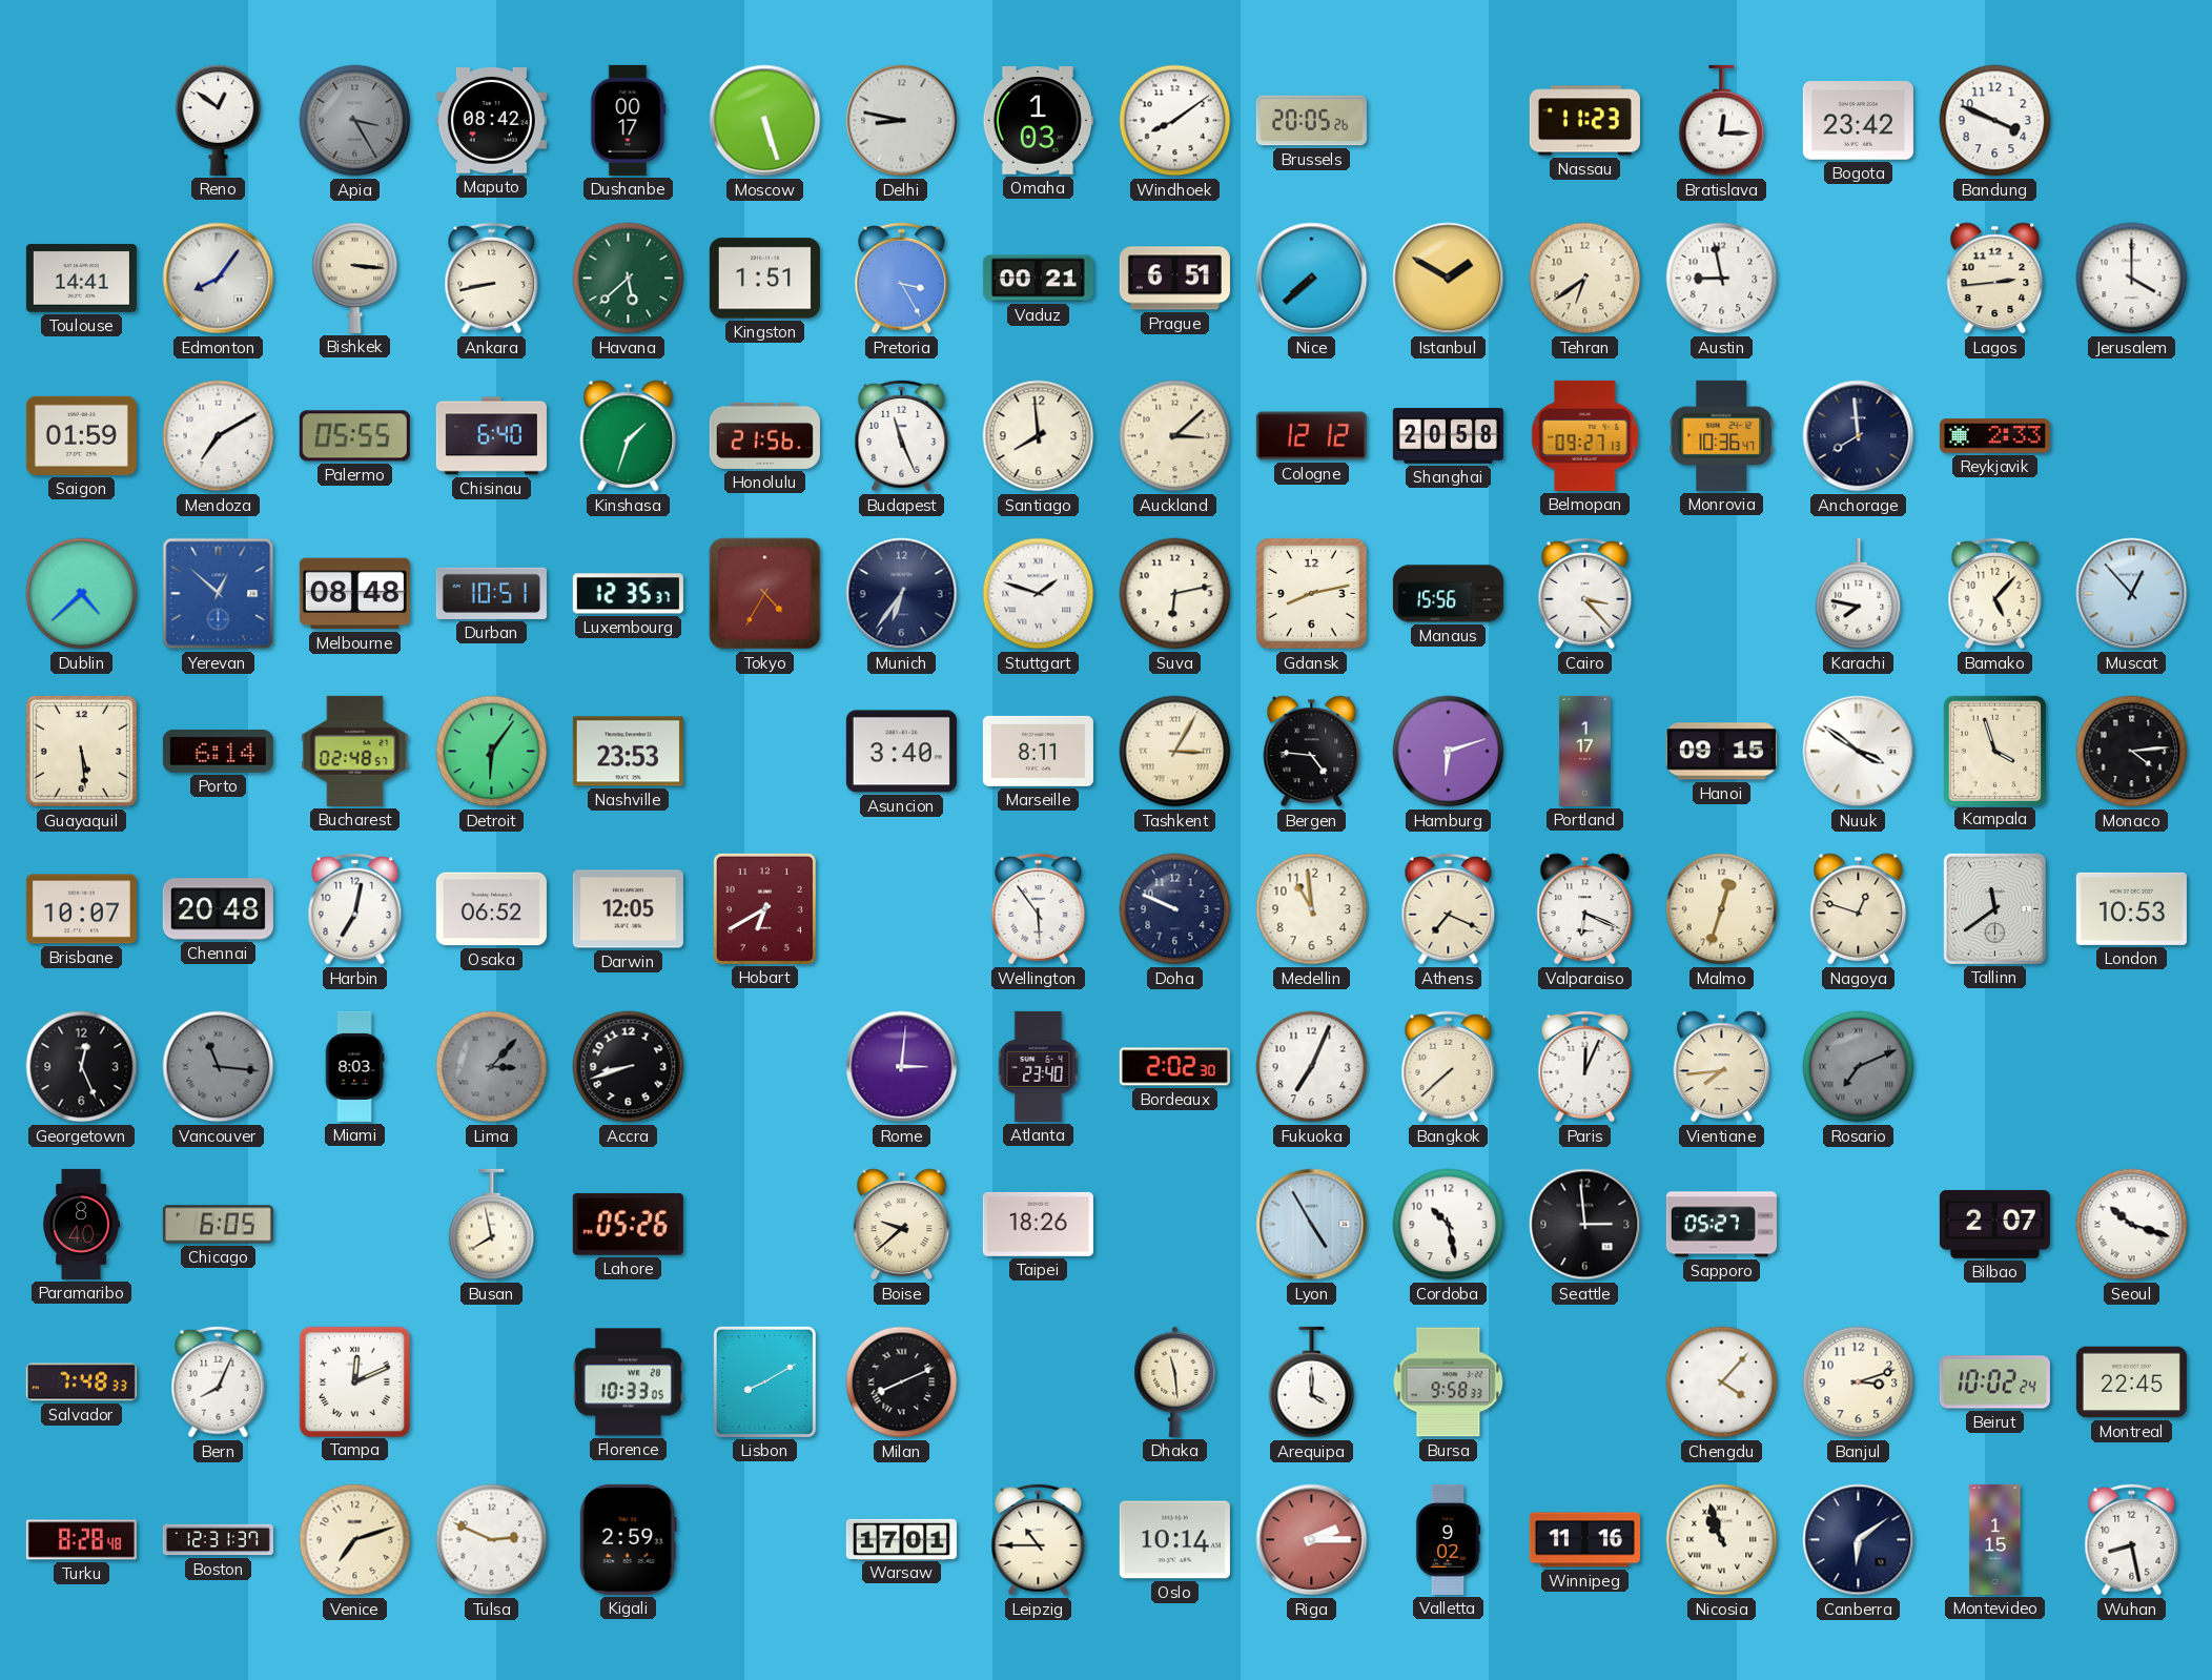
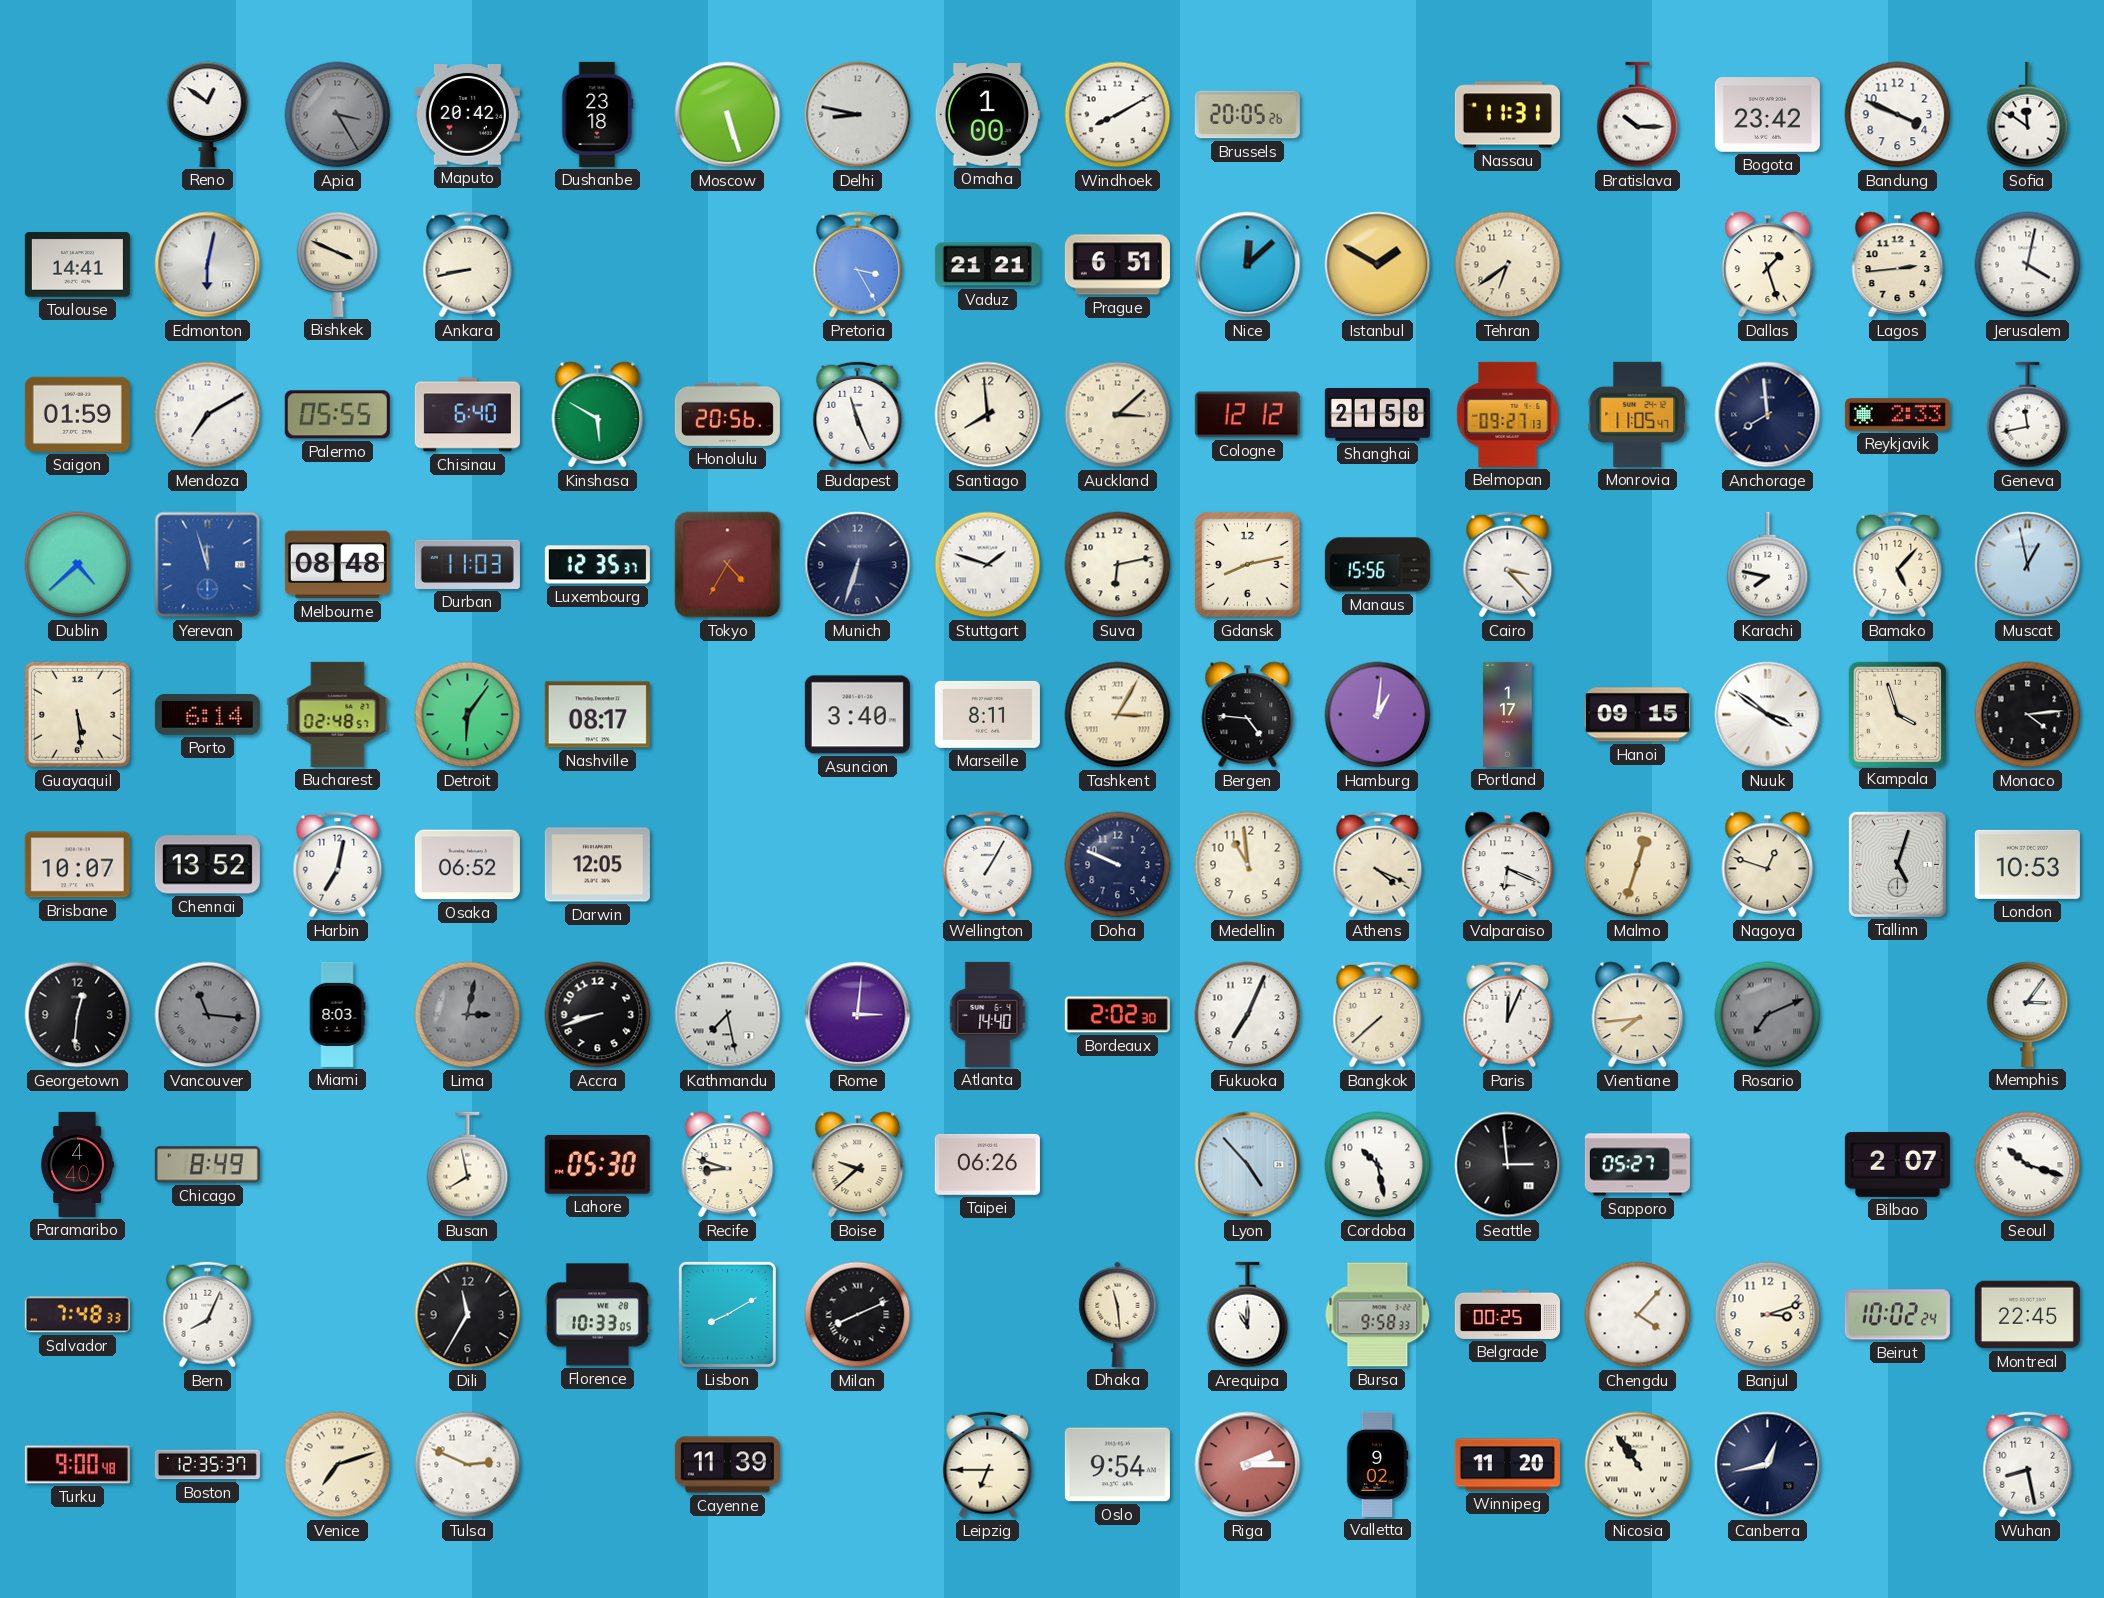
Maputo: 08:42 -> 20:42 (467, 115)
Dushanbe: 00:17 -> 23:18 (598, 114)
Omaha: 1:03 -> 1:00 (987, 115)
Windhoek: 8:09 -> 8:10 (1118, 115)
Nassau: 11:23 -> 11:31 (1507, 115)
Bratislava: 12:15 -> 10:15 (1638, 115)
Sofia: none -> 11:51 (2028, 115)
Edmonton: 8:06 -> 6:02 (208, 265)
Bishkek: 3:16 -> 3:49 (338, 264)
Havana: 5:38 -> none (629, 279)
Kingston: 1:51 -> none (764, 279)
Vaduz: 00:21 -> 21:21 (987, 265)
Nice: 7:38 -> 12:08 (1248, 265)
Austin: 8:58 -> none (1722, 279)
Dallas: none -> 1:27 (1768, 265)
Jerusalem: 4:00 -> 4:02 (2028, 265)
Kinshasa: 1:33 -> 5:50 (598, 415)
Honolulu: 21:56 -> 20:56 (727, 414)
Shanghai: 20:58 -> 21:58 (1377, 415)
Monrovia: 10:36 -> 11:05 (1638, 414)
Geneva: none -> 11:43 (2028, 415)
Yerevan: 12:52 -> 11:57 (208, 565)
Durban: 10:51 -> 11:03 (467, 564)
Munich: 6:36 -> 6:33 (858, 565)
Muscat: 12:53 -> 12:58 (2028, 565)
Nashville: 23:53 -> 08:17 (597, 715)
Hamburg: 6:12 -> 1:01 (1378, 715)
Chennai: 20:48 -> 13:52 (207, 865)
Hobart: 6:40 -> none (764, 908)
Wellington: 5:54 -> 1:05 (988, 865)
Athens: 7:19 -> 4:19 (1378, 865)
Tallinn: 11:39 -> 5:03 (1897, 864)
Georgetown: 12:26 -> 12:31 (78, 1015)
Lima: 3:07 -> 3:02 (468, 1015)
Kathmandu: none -> 7:28 (728, 1015)
Atlanta: 23:40 -> 14:40 (988, 1014)
Memphis: none -> 3:06 (2028, 1014)
Paramaribo: 8:40 -> 4:40 (77, 1164)
Chicago: 6:05 -> 8:49 (207, 1165)
Lahore: 05:26 -> 05:30 (597, 1164)
Recife: none -> 8:48 (728, 1165)
Taipei: 18:26 -> 06:26 (987, 1164)
Lyon: 4:55 -> 4:53 (1248, 1165)
Tampa: 12:11 -> none (354, 1381)
Dili: none -> 11:35 (468, 1315)
Arequipa: 4:00 -> 11:00 (1248, 1315)
Belgrade: none -> 00:25 (1507, 1314)
Turku: 8:28 -> 9:00 (77, 1465)
Boston: 12:31 -> 12:35 (207, 1465)
Kigali: 2:59 -> none (628, 1539)
Cayenne: none -> 11:39 (727, 1465)
Warsaw: 17:01 -> none (901, 1539)
Leipzig: 10:45 -> 6:45 (988, 1465)
Oslo: 10:14 -> 9:54 (1117, 1465)
Winnipeg: 11:16 -> 11:20 (1507, 1465)
Nicosia: 10:57 -> 10:54 (1638, 1465)
Canberra: 6:09 -> 12:43 (1768, 1465)
Montevideo: 1:15 -> none (1995, 1539)
